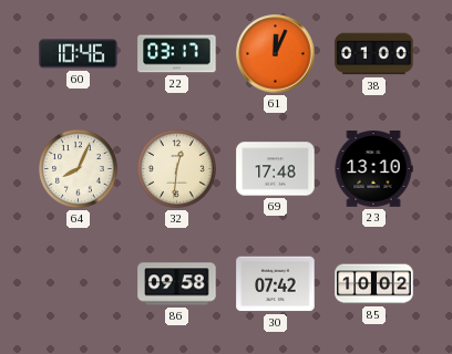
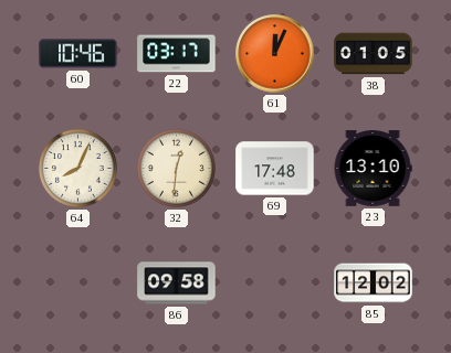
38: 01:00 -> 01:05 (374, 54)
30: 07:42 -> none (276, 284)
85: 10:02 -> 12:02 (374, 284)
